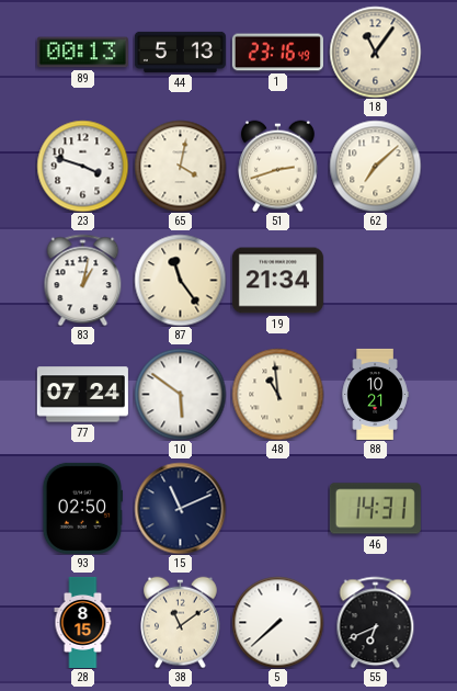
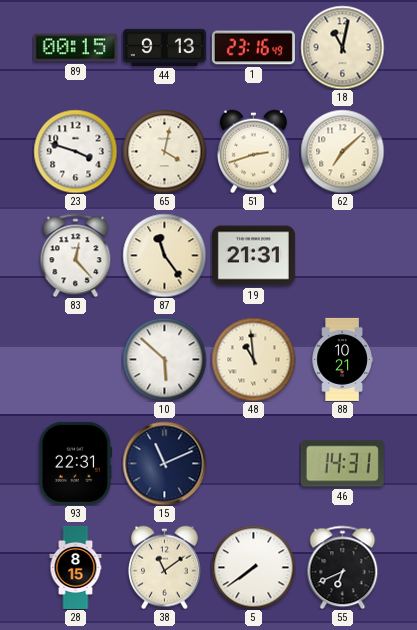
89: 00:13 -> 00:15 (75, 48)
44: 5:13 -> 9:13 (164, 47)
18: 11:06 -> 11:02 (342, 47)
83: 1:02 -> 12:23 (76, 255)
19: 21:34 -> 21:31 (253, 256)
77: 07:24 -> none (82, 395)
10: 5:51 -> 5:52 (164, 359)
93: 02:50 -> 22:31 (75, 463)
5: 7:38 -> 7:39 (253, 567)
